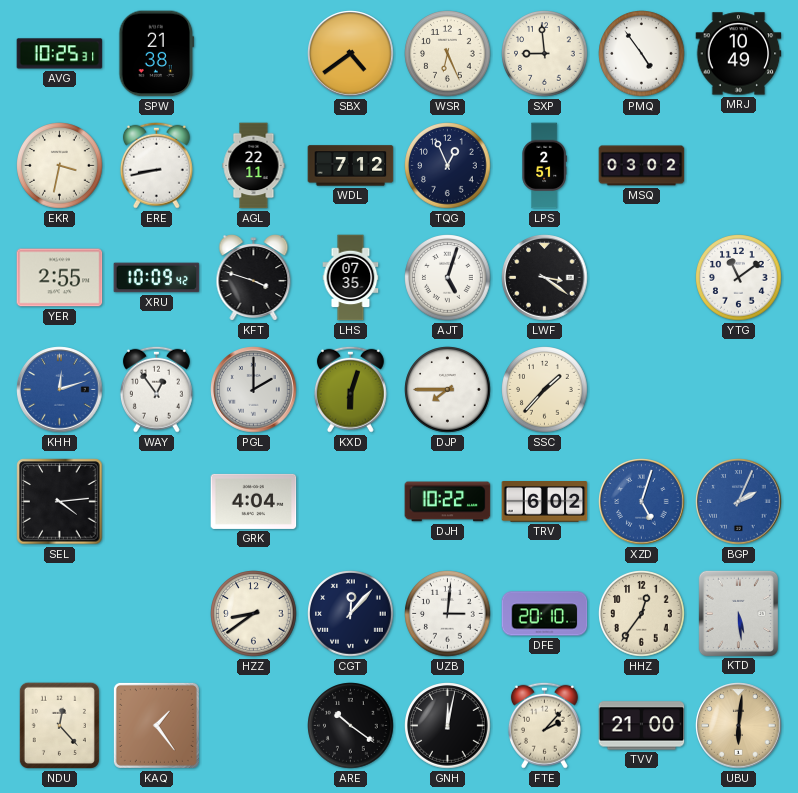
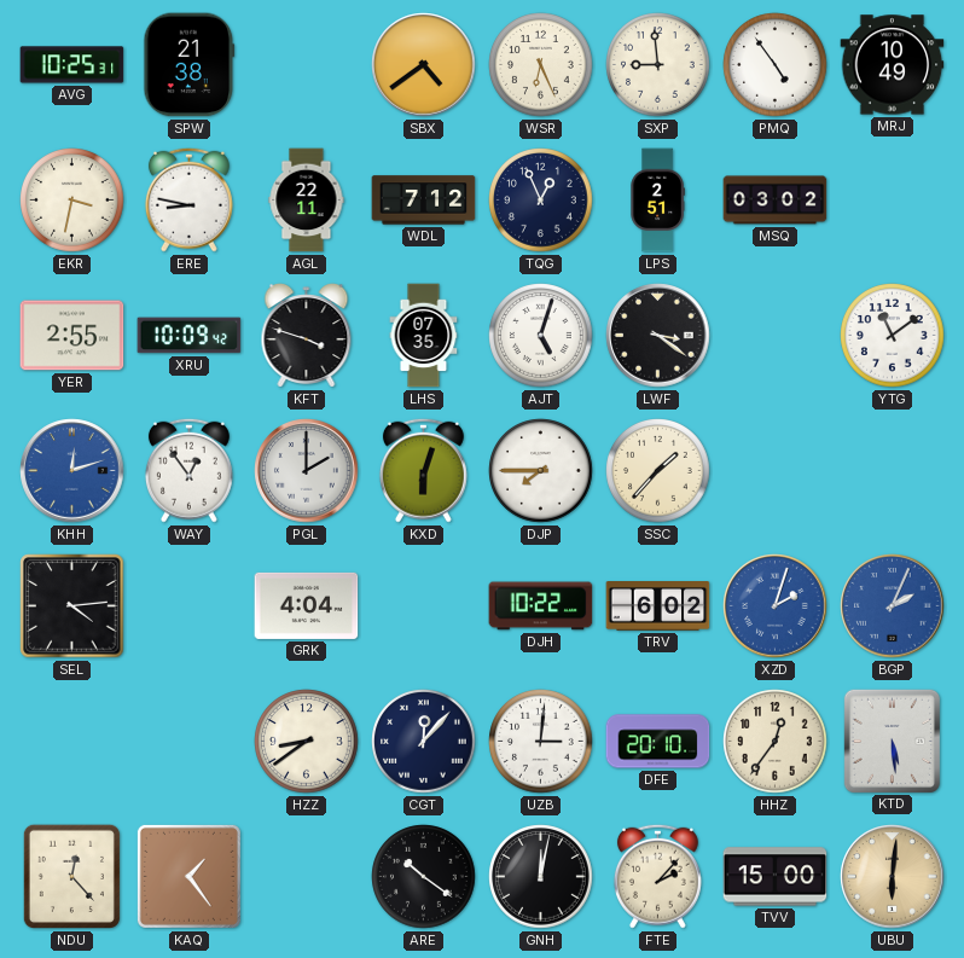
ERE: 8:43 -> 8:47 (188, 199)
XZD: 5:03 -> 2:03 (776, 606)
TVV: 21:00 -> 15:00 (776, 877)
